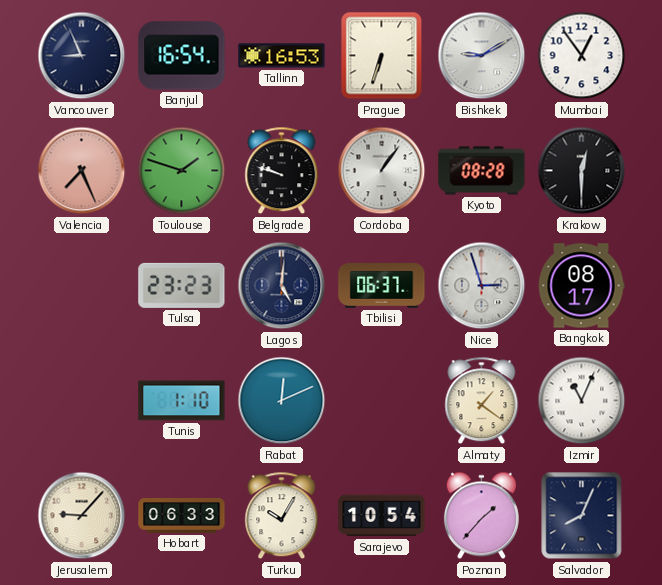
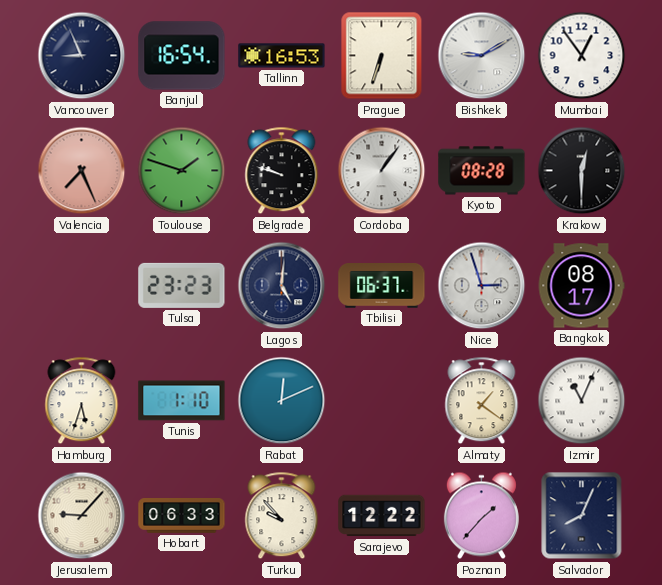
Hamburg: none -> 5:33 (82, 401)
Turku: 10:05 -> 9:53 (282, 516)
Sarajevo: 10:54 -> 12:22 (382, 516)
